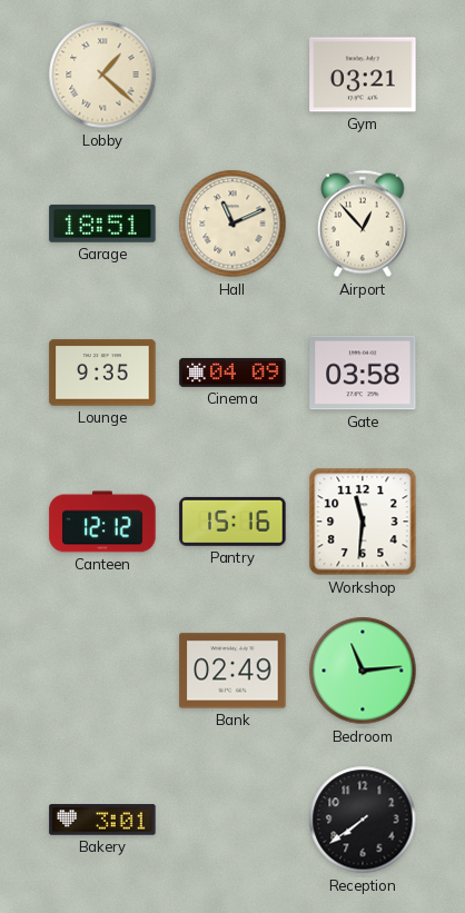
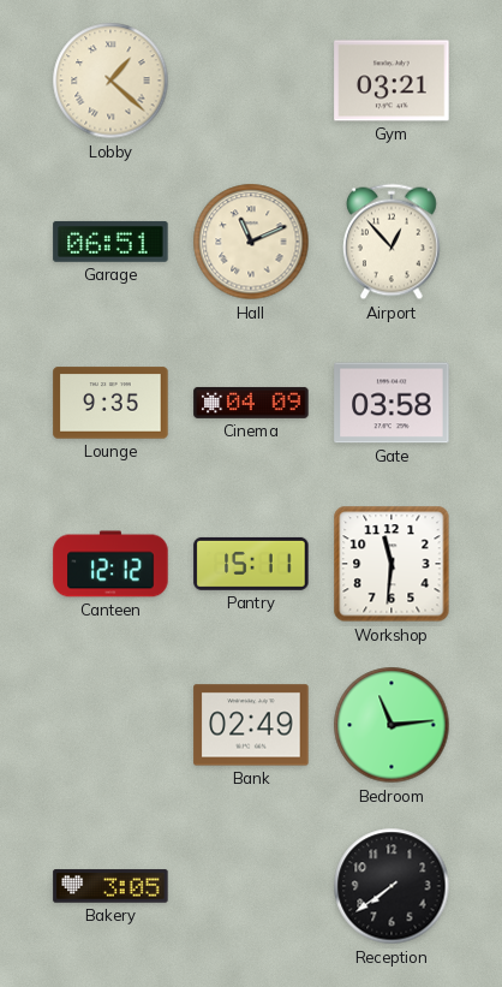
Garage: 18:51 -> 06:51 (110, 242)
Pantry: 15:16 -> 15:11 (251, 564)
Bakery: 3:01 -> 3:05 (110, 886)
